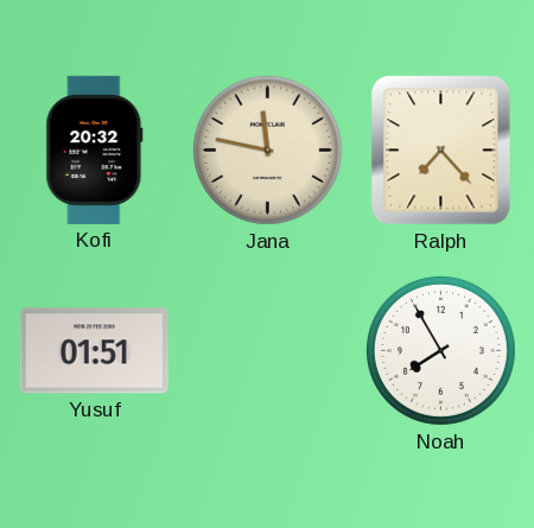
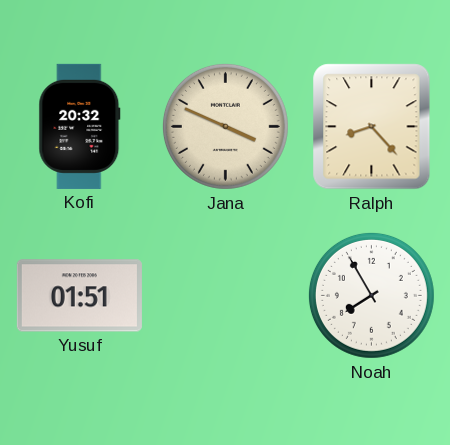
Jana: 11:47 -> 3:49 (225, 126)
Ralph: 7:23 -> 8:23 (372, 127)
